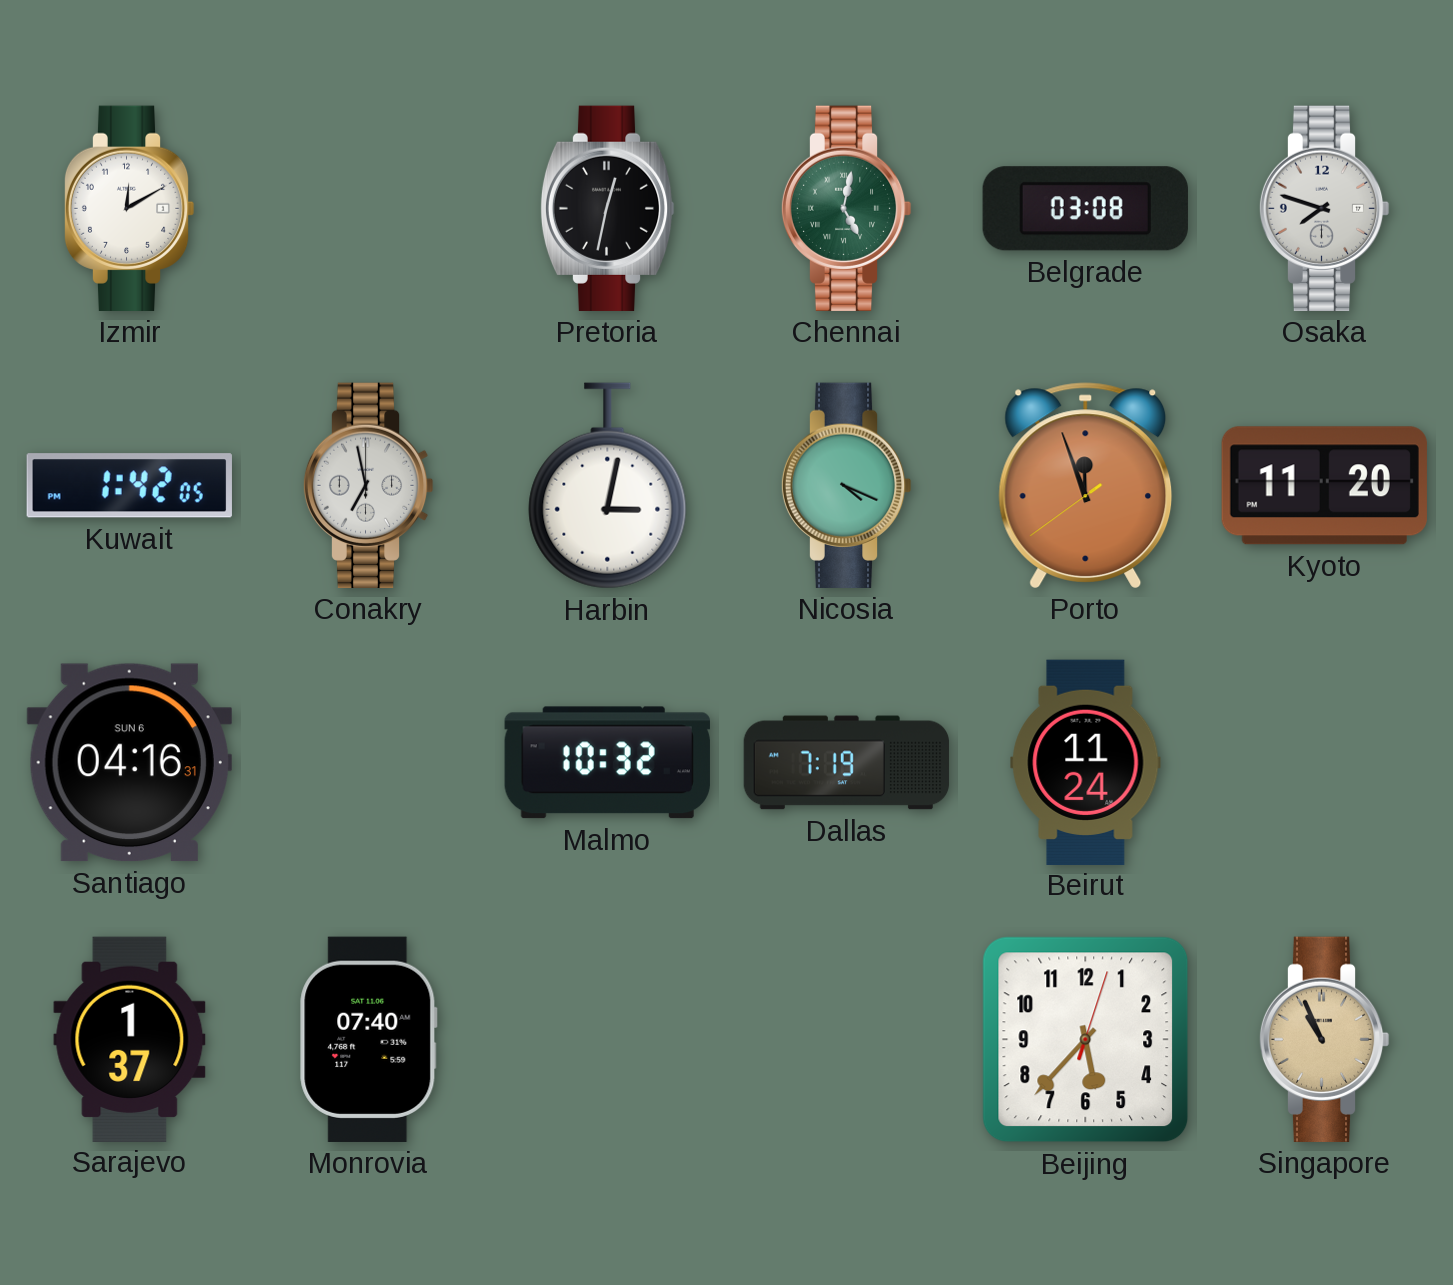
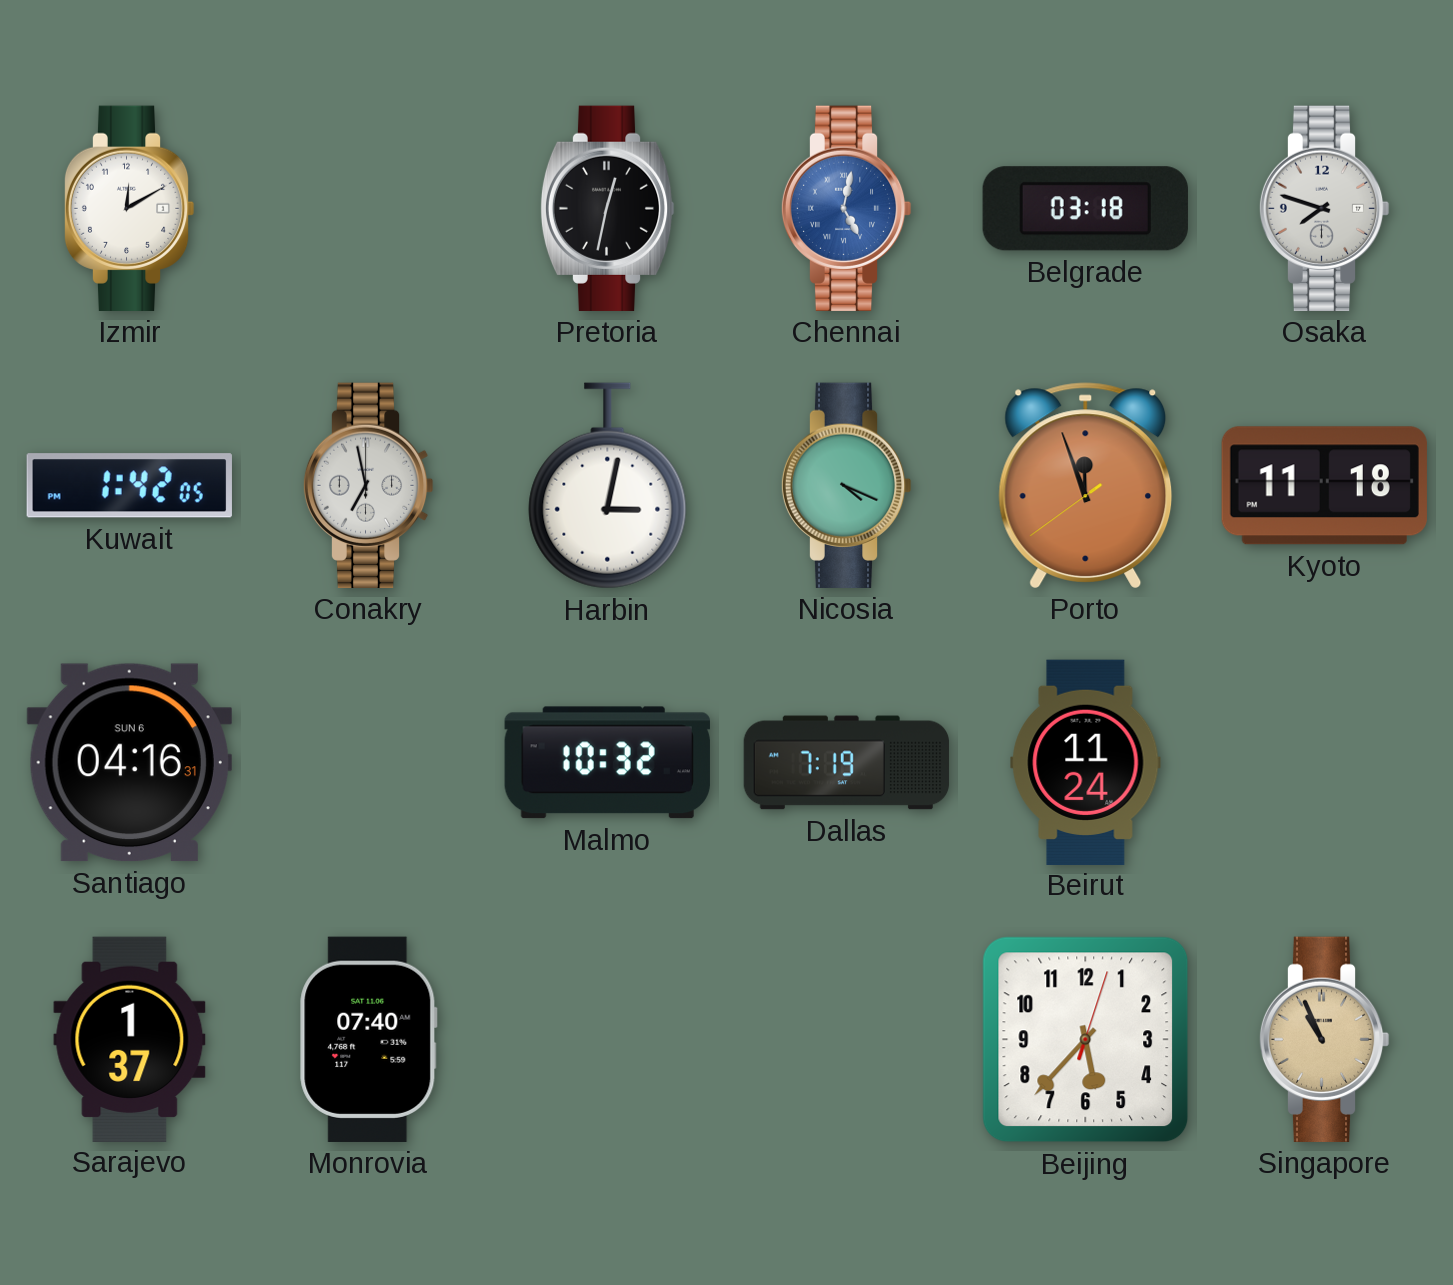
Chennai dial: green -> blue (846, 208)
Belgrade: 03:08 -> 03:18 (1085, 209)
Kyoto: 11:20 -> 11:18 (1324, 486)
